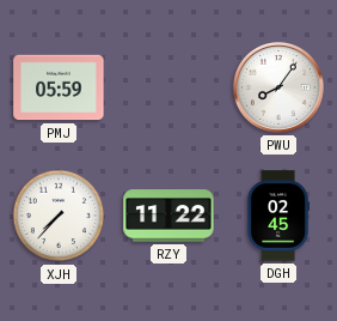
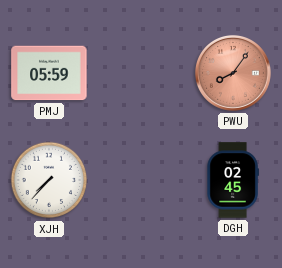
PWU dial: white -> salmon (233, 73)
RZY: 11:22 -> none (168, 216)
